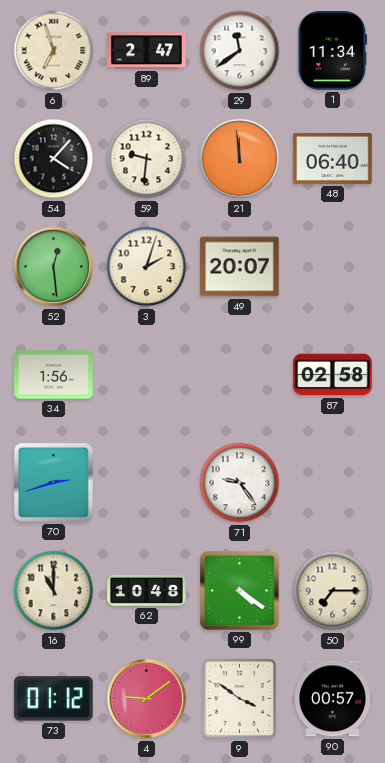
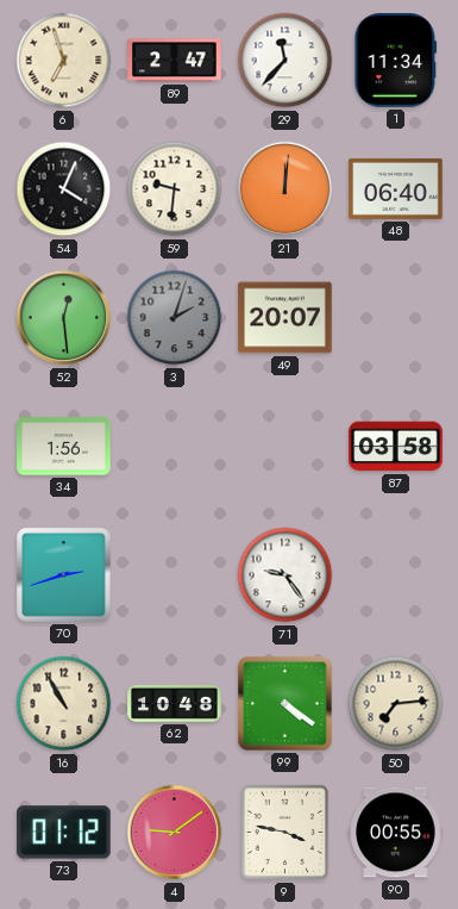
29: 11:39 -> 11:37 (286, 61)
54: 4:07 -> 4:04 (64, 189)
21: 11:59 -> 12:01 (286, 189)
3 dial: cream -> grey (175, 318)
87: 02:58 -> 03:58 (396, 447)
16: 11:00 -> 10:55 (64, 704)
50: 7:15 -> 7:14 (396, 704)
9: 3:51 -> 3:47 (286, 833)
90: 00:57 -> 00:55 (396, 833)
